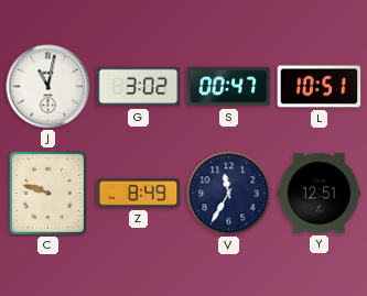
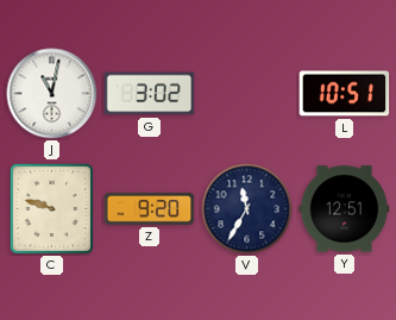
S: 00:47 -> none (229, 87)
Z: 8:49 -> 9:20 (150, 208)
